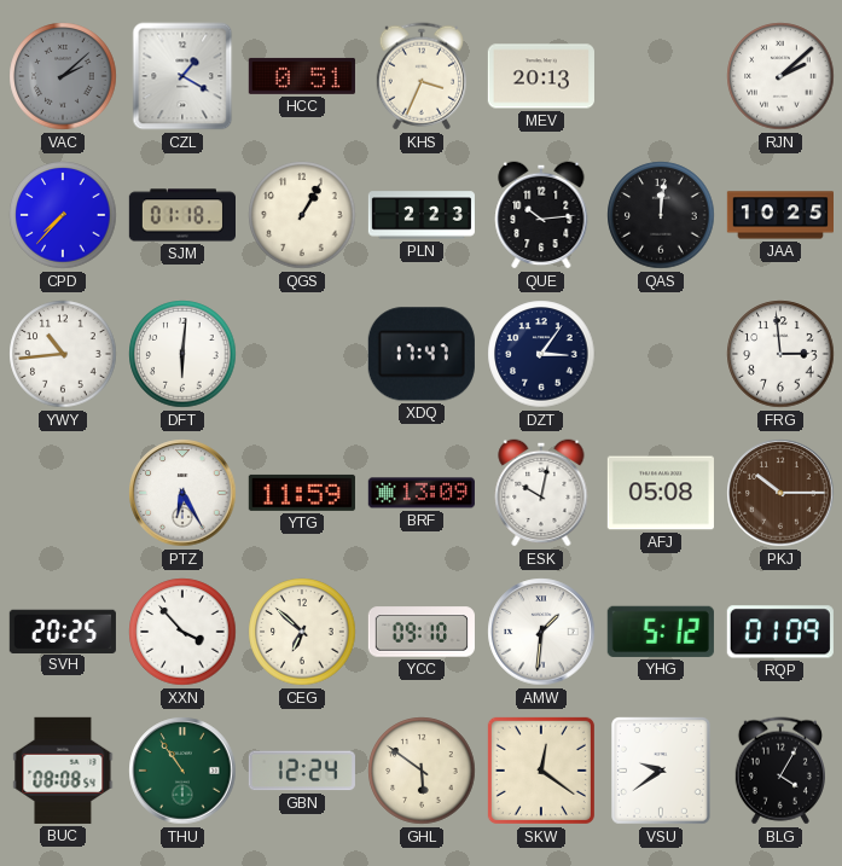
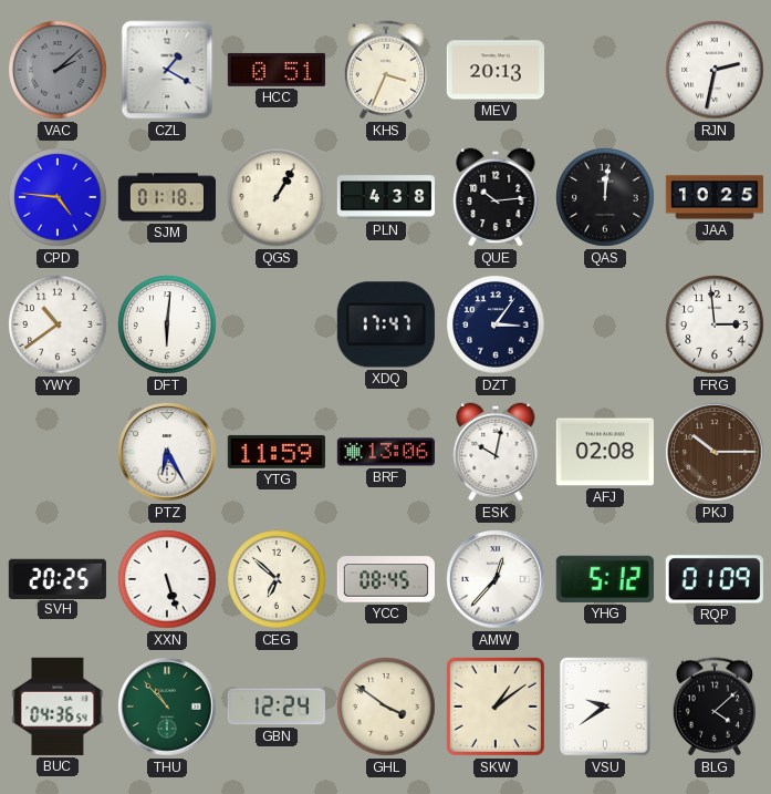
RJN: 2:08 -> 2:32 (715, 70)
CPD: 7:37 -> 4:46 (58, 197)
PLN: 2:23 -> 4:38 (385, 197)
YWY: 10:44 -> 10:39 (58, 324)
BRF: 13:09 -> 13:06 (386, 452)
AFJ: 05:08 -> 02:08 (605, 452)
XXN: 3:53 -> 5:27 (167, 579)
YCC: 09:10 -> 08:45 (386, 579)
AMW: 1:31 -> 12:37 (496, 579)
BUC: 08:08 -> 04:36 (58, 707)
THU: 10:54 -> 10:53 (167, 707)
GHL: 5:51 -> 3:51 (386, 707)
SKW: 12:21 -> 1:09 (496, 707)
BLG: 4:05 -> 4:08 (715, 707)
